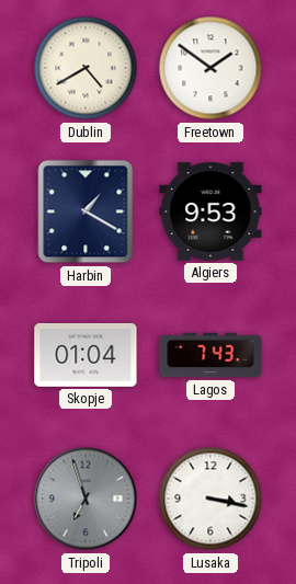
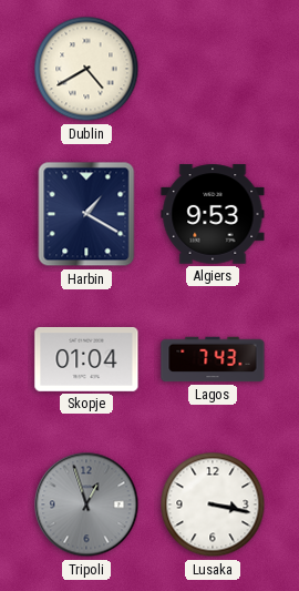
Freetown: 1:51 -> none (210, 68)
Tripoli: 6:57 -> 12:57 (86, 505)
